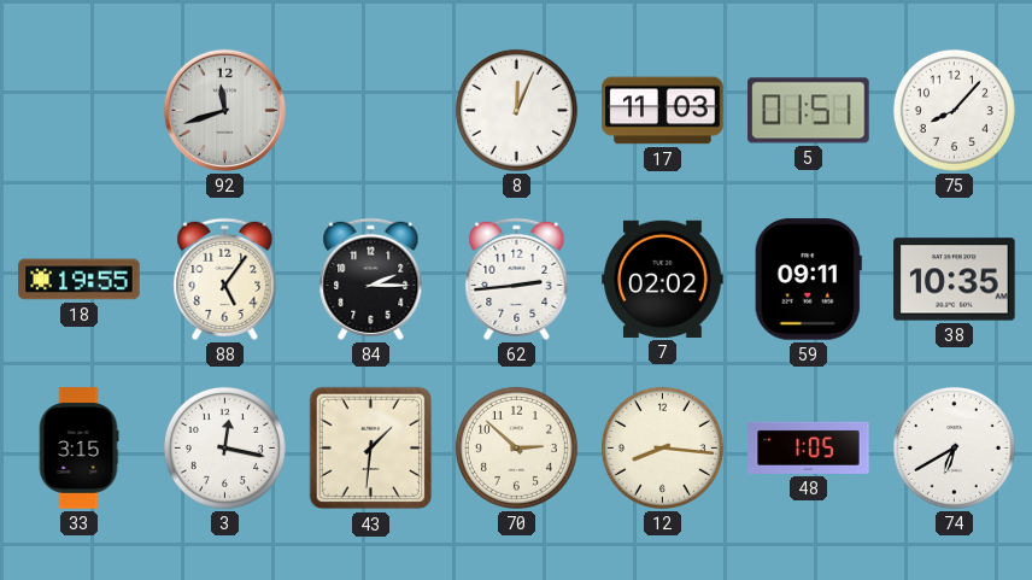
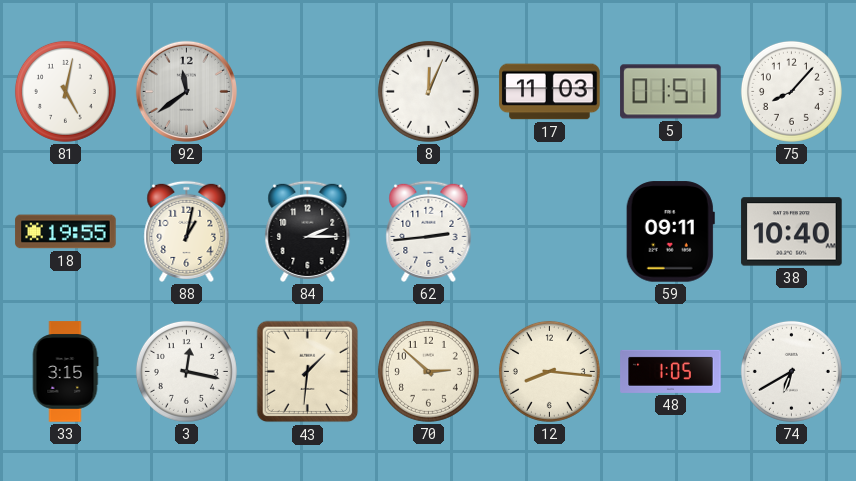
81: none -> 5:02 (65, 91)
92: 11:42 -> 11:39 (186, 91)
88: 5:06 -> 1:02 (187, 231)
7: 02:02 -> none (663, 279)
38: 10:35 -> 10:40 (792, 232)
